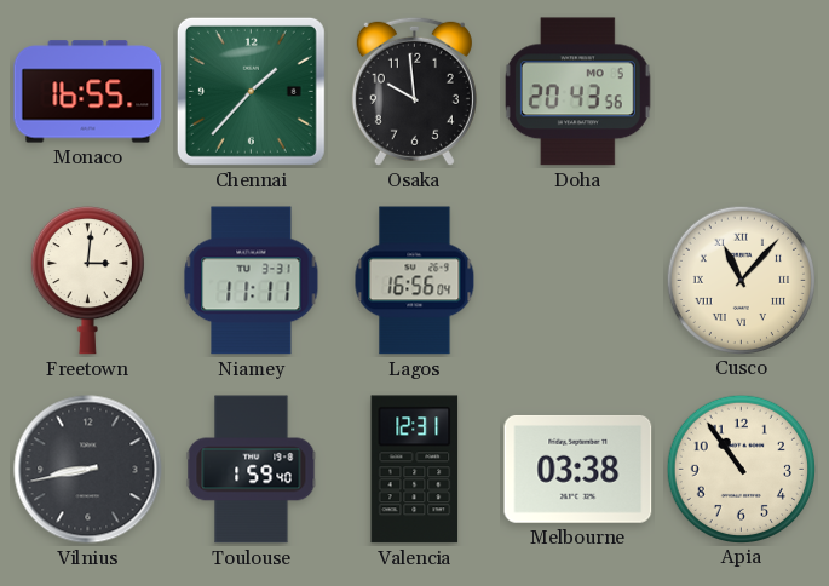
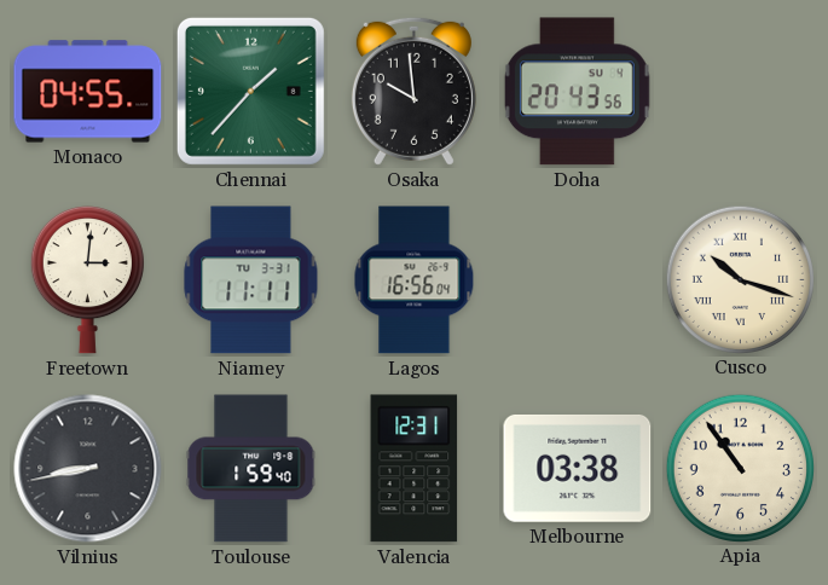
Monaco: 16:55 -> 04:55 (88, 92)
Doha date: MO 5 -> SU 4 (577, 92)
Cusco: 11:07 -> 10:18 (740, 279)
